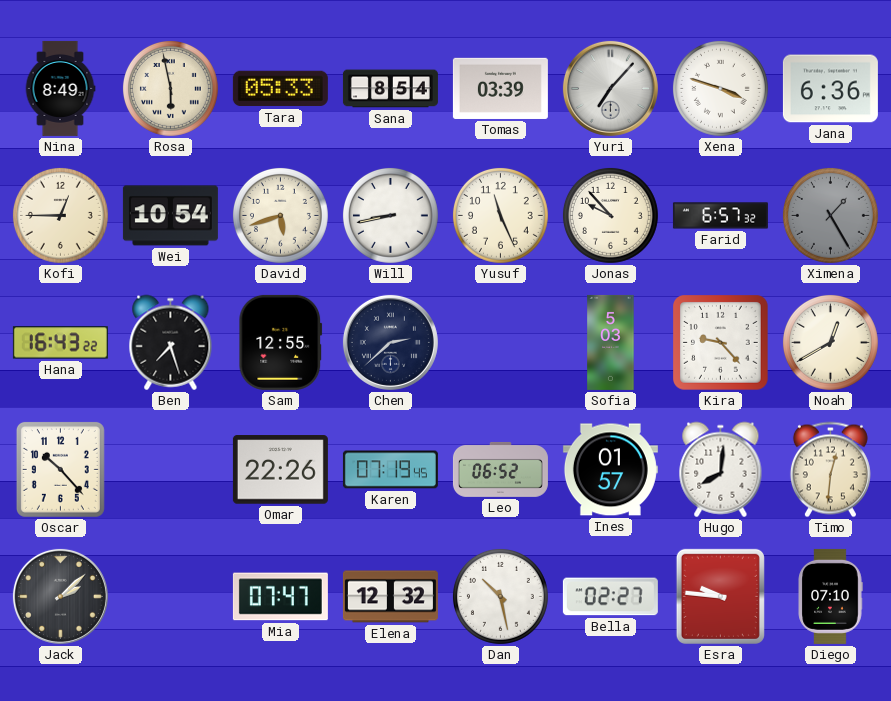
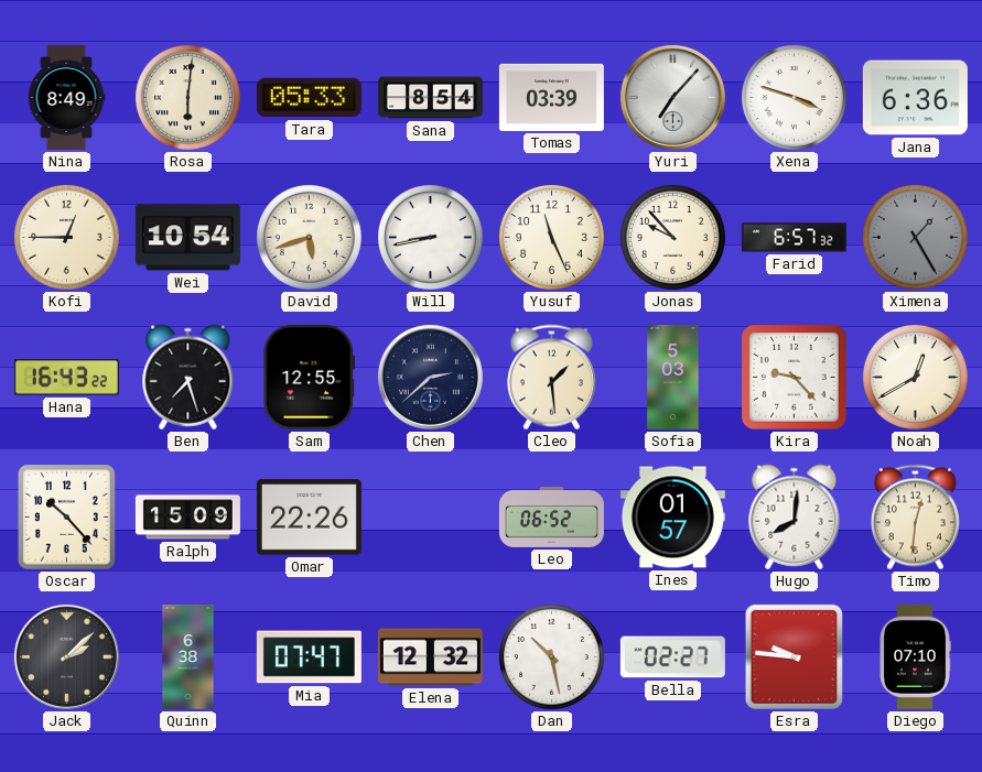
Rosa: 5:58 -> 6:01 (187, 97)
Cleo: none -> 1:29 (551, 378)
Ralph: none -> 15:09 (187, 518)
Karen: 07:19 -> none (390, 470)
Quinn: none -> 6:38 (188, 656)
